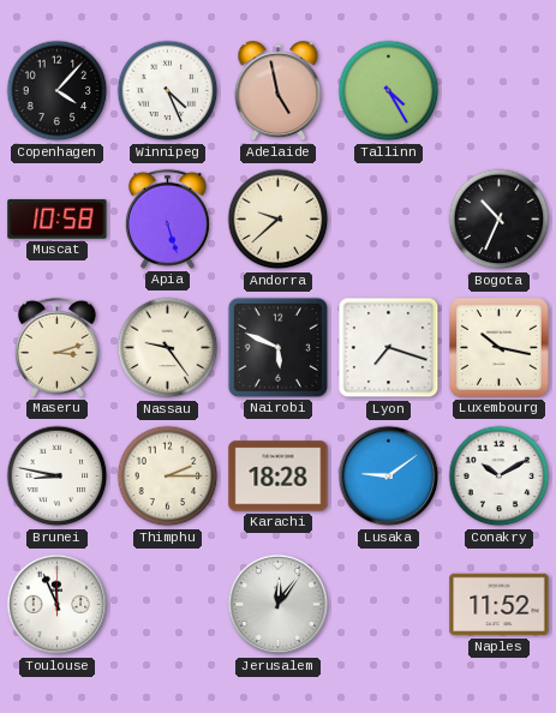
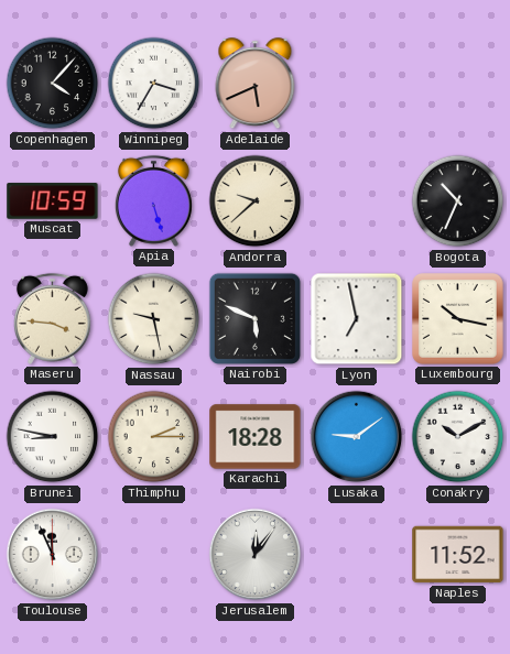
Winnipeg: 4:26 -> 3:35 (154, 84)
Adelaide: 4:58 -> 5:41 (256, 84)
Tallinn: 4:25 -> none (389, 91)
Muscat: 10:58 -> 10:59 (53, 201)
Maseru: 3:12 -> 3:46 (52, 318)
Nassau: 9:24 -> 9:28 (154, 319)
Lyon: 7:18 -> 6:58 (357, 319)
